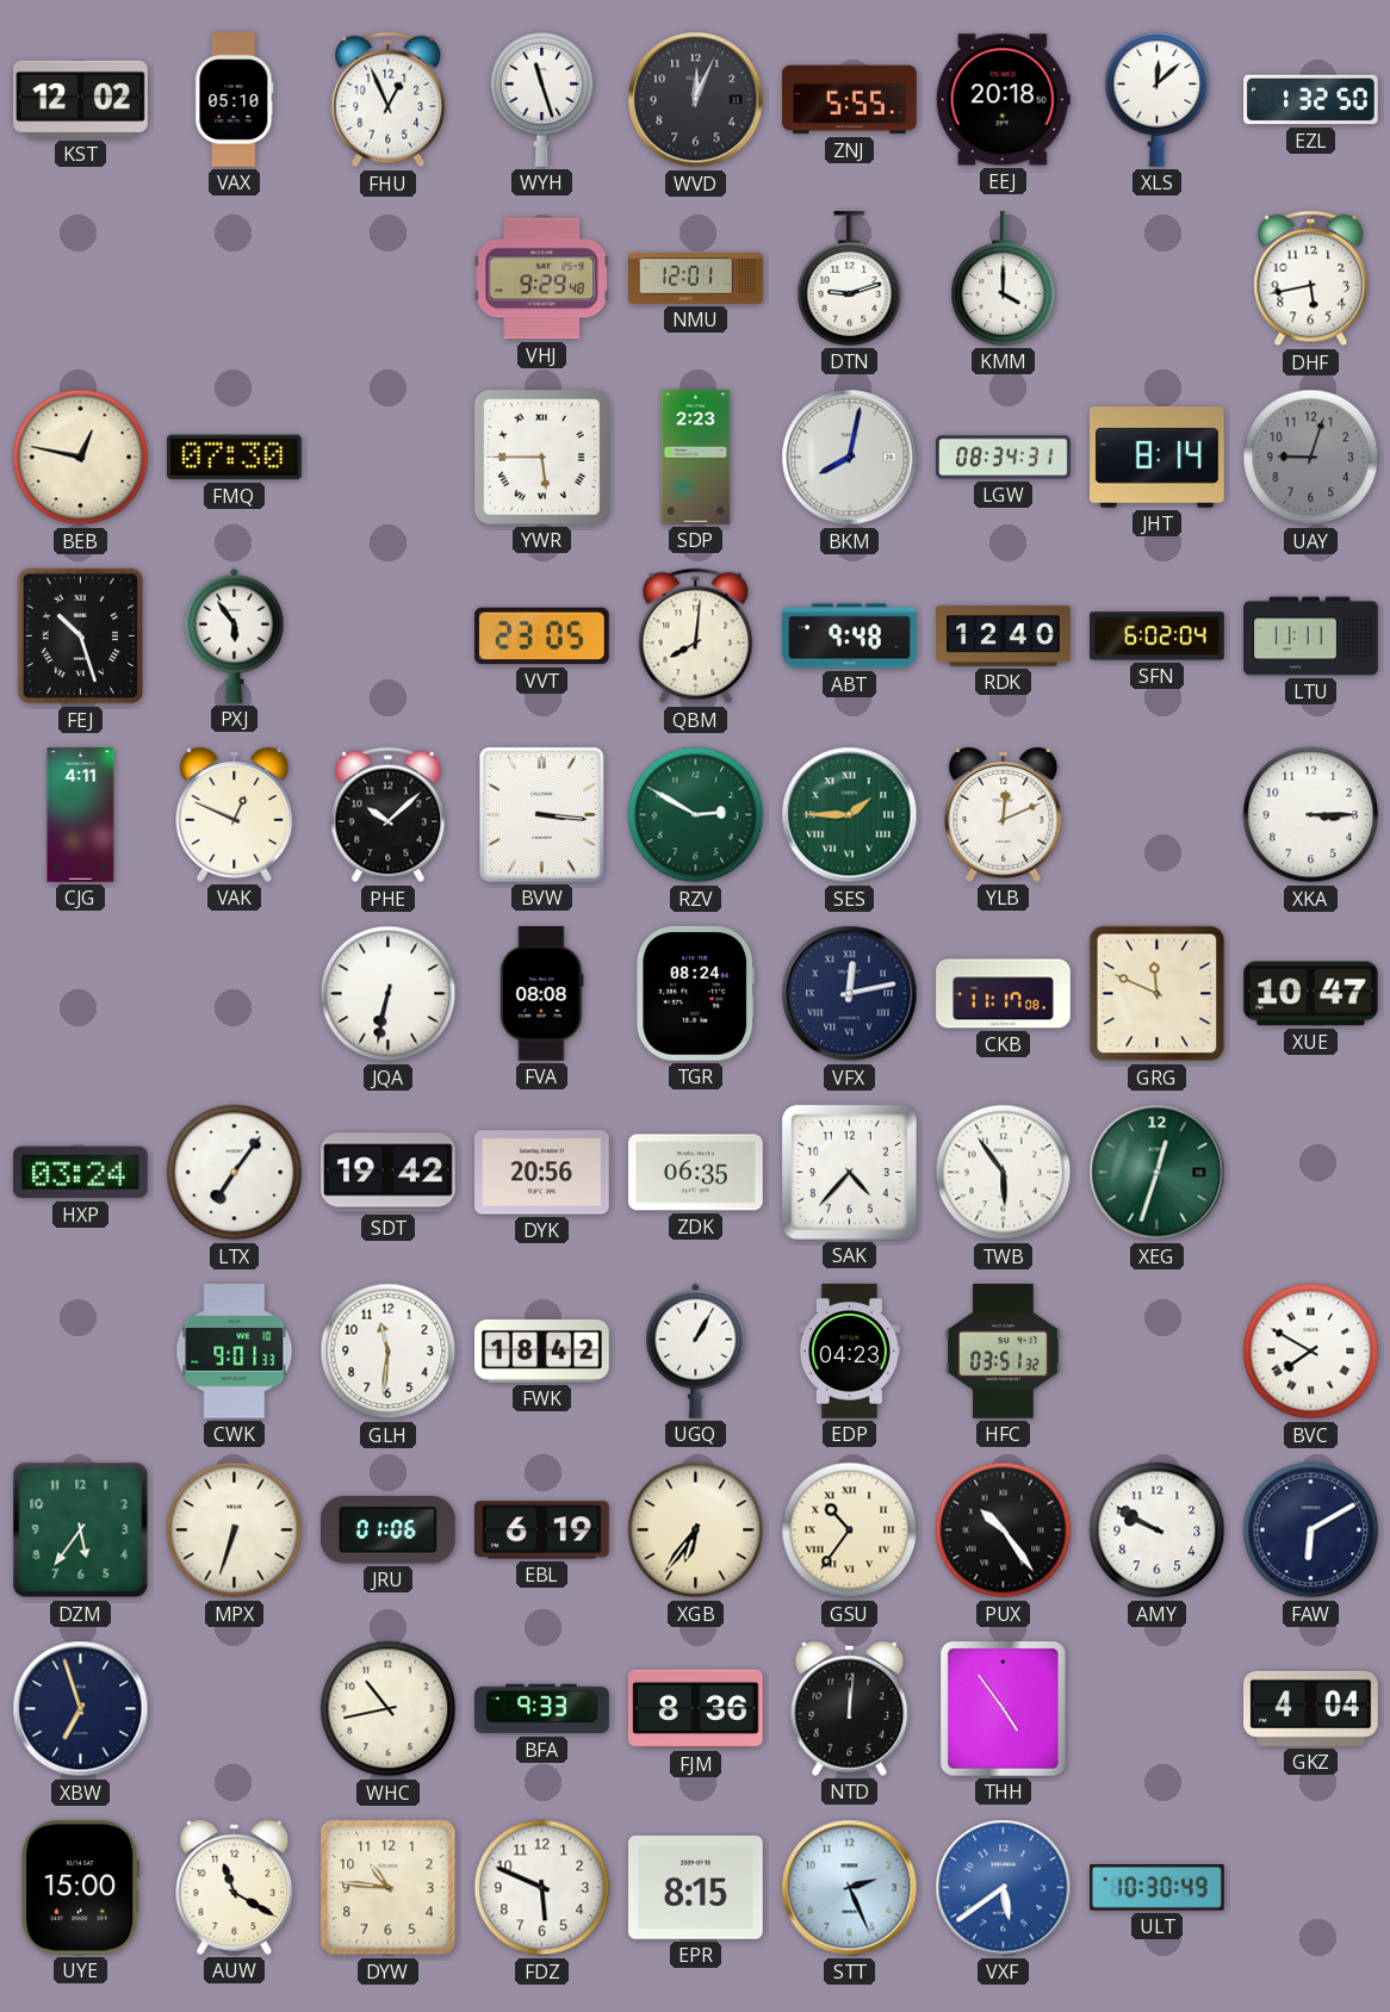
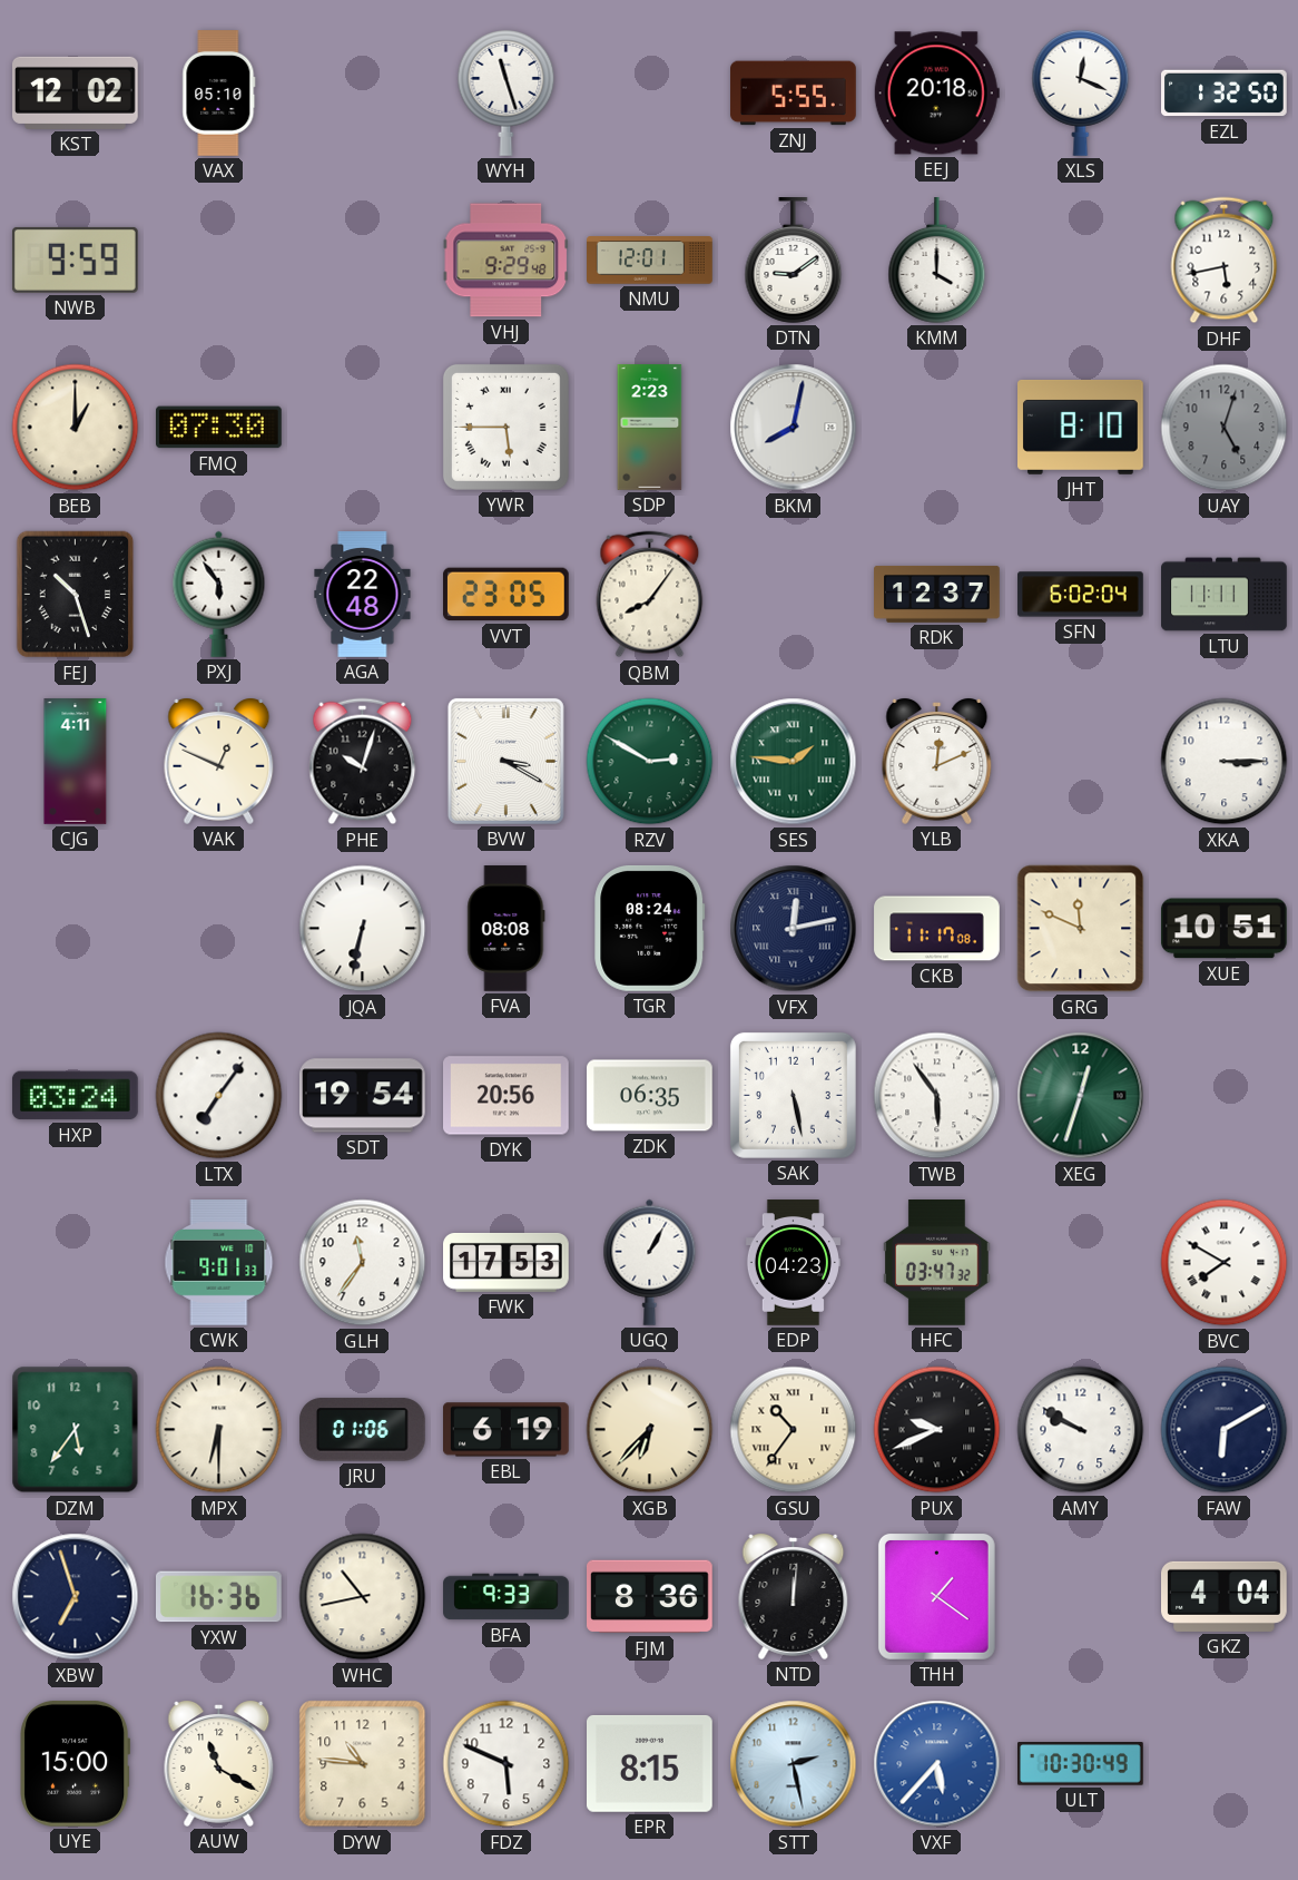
FHU: 12:56 -> none (389, 100)
WVD: 12:04 -> none (696, 100)
XLS: 12:08 -> 12:19 (1081, 92)
NWB: none -> 9:59 (75, 260)
DTN: 9:12 -> 9:09 (794, 261)
BEB: 12:47 -> 1:00 (76, 428)
LGW: 08:34 -> none (1004, 458)
JHT: 8:14 -> 8:10 (1081, 427)
UAY: 9:03 -> 5:03 (1225, 428)
AGA: none -> 22:48 (363, 595)
QBM: 8:01 -> 8:06 (650, 595)
ABT: 9:48 -> none (850, 636)
RDK: 12:40 -> 12:37 (937, 594)
PHE: 10:08 -> 10:03 (363, 762)
BVW: 3:16 -> 3:20 (505, 761)
SES: 1:45 -> 1:46 (794, 762)
XUE: 10:47 -> 10:51 (1225, 929)
SDT: 19:42 -> 19:54 (363, 1096)
SAK: 4:37 -> 5:28 (793, 1095)
GLH: 11:31 -> 11:36 (363, 1263)
FWK: 18:42 -> 17:53 (507, 1262)
HFC: 03:51 -> 03:47 (937, 1263)
MPX: 6:33 -> 6:30 (219, 1430)
XGB: 6:36 -> 6:37 (650, 1430)
PUX: 10:24 -> 9:41 (937, 1430)
YXW: none -> 16:36 (219, 1597)
THH: 4:54 -> 1:21 (936, 1596)
STT: 2:26 -> 2:28 (794, 1764)
VXF: 5:39 -> 5:37 (937, 1764)
